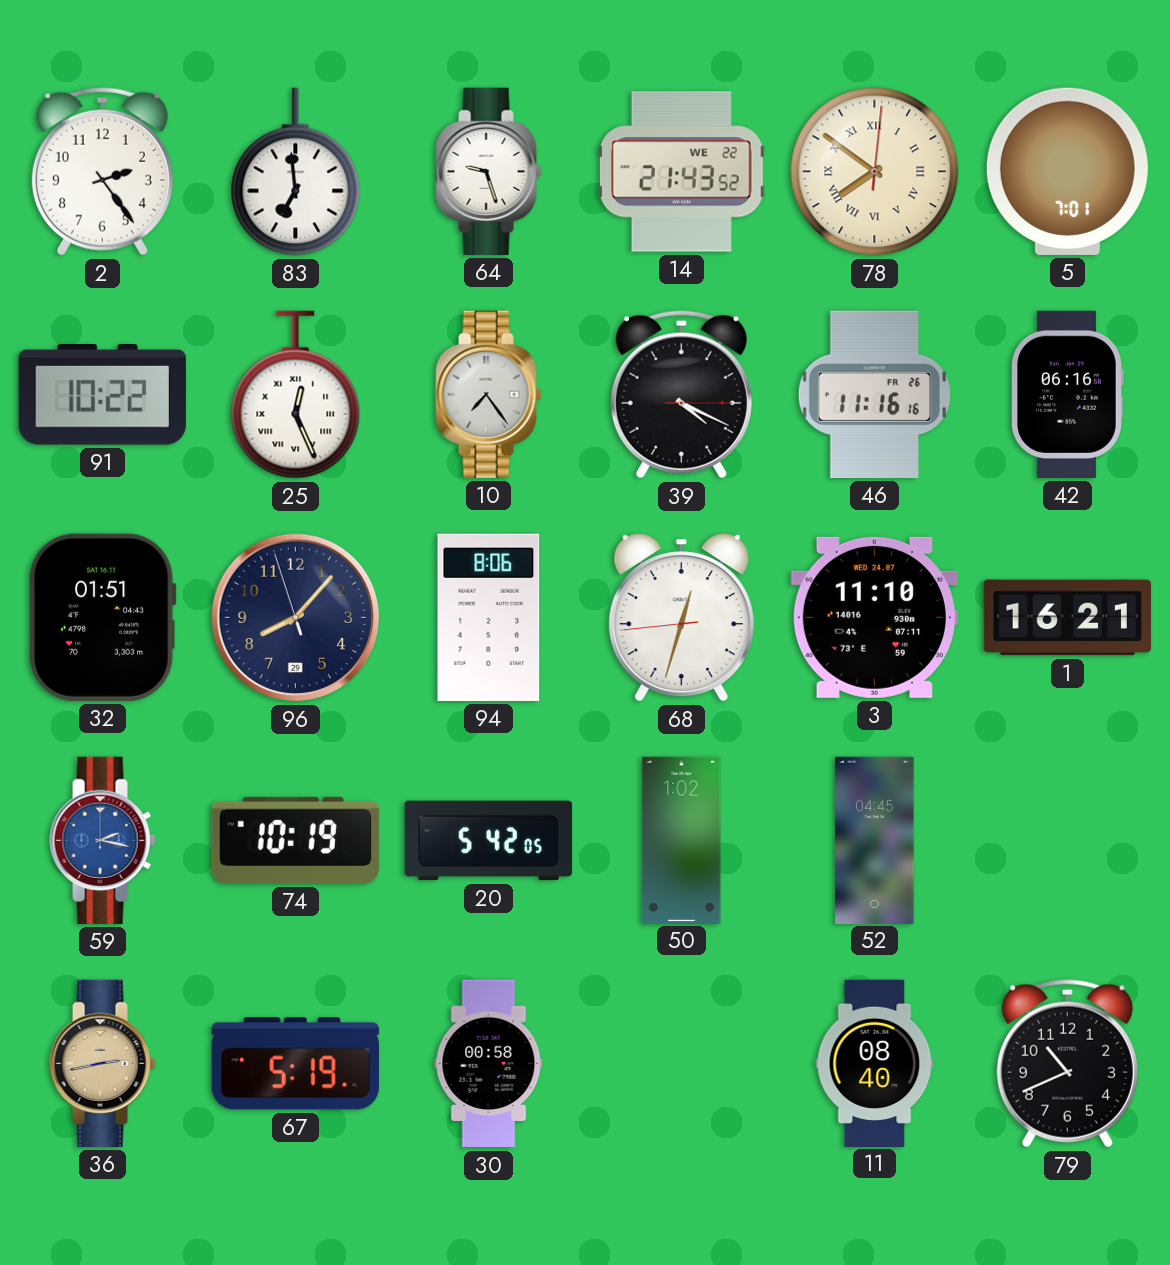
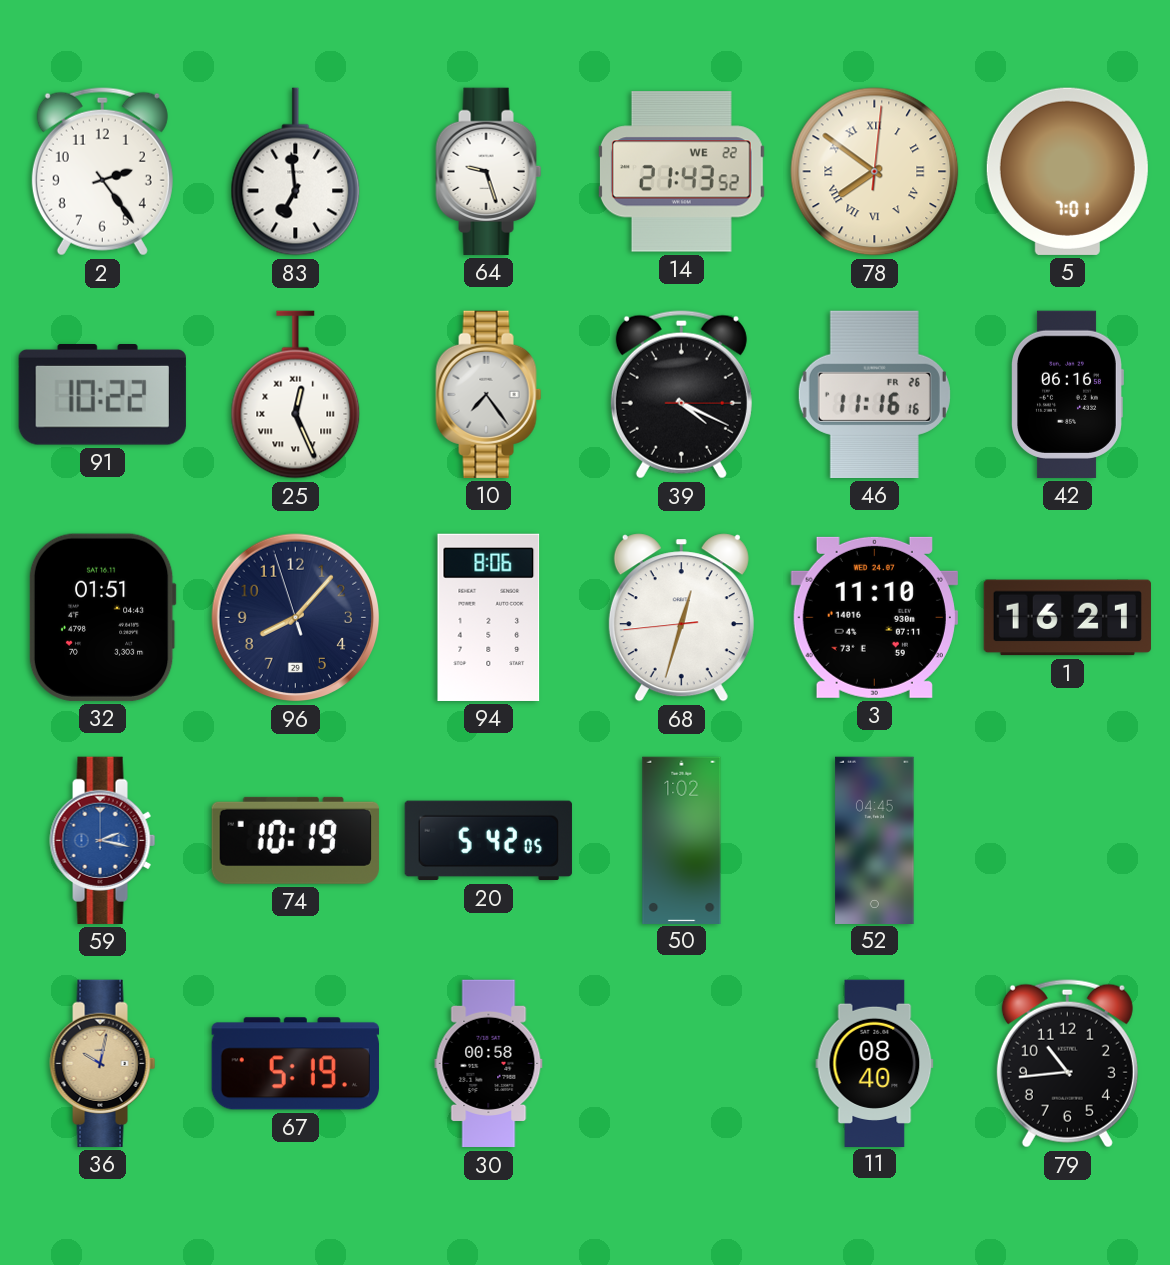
36: 2:43 -> 10:02 (103, 1063)
79: 10:41 -> 10:44 (1067, 1064)
